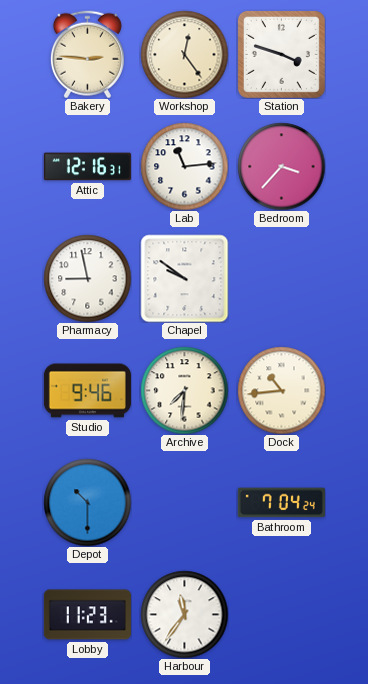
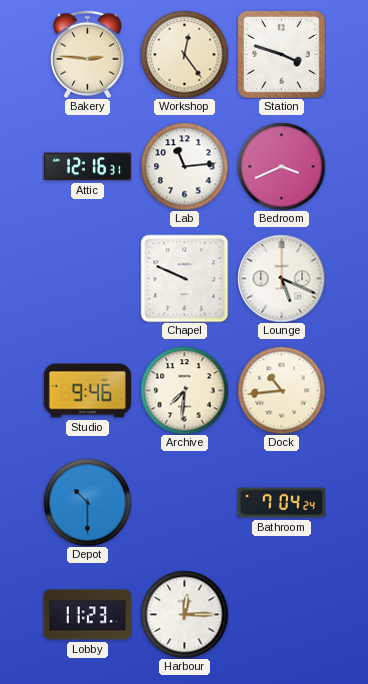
Bedroom: 3:37 -> 3:41 (281, 166)
Pharmacy: 8:58 -> none (87, 278)
Chapel: 9:51 -> 9:49 (184, 278)
Lounge: none -> 5:19 (281, 278)
Harbour: 11:36 -> 12:15 (184, 614)
